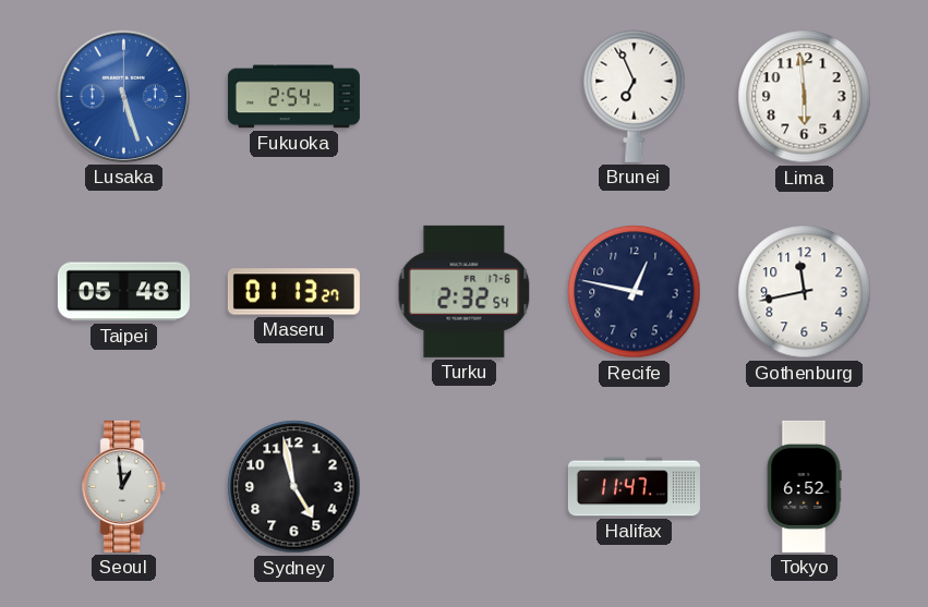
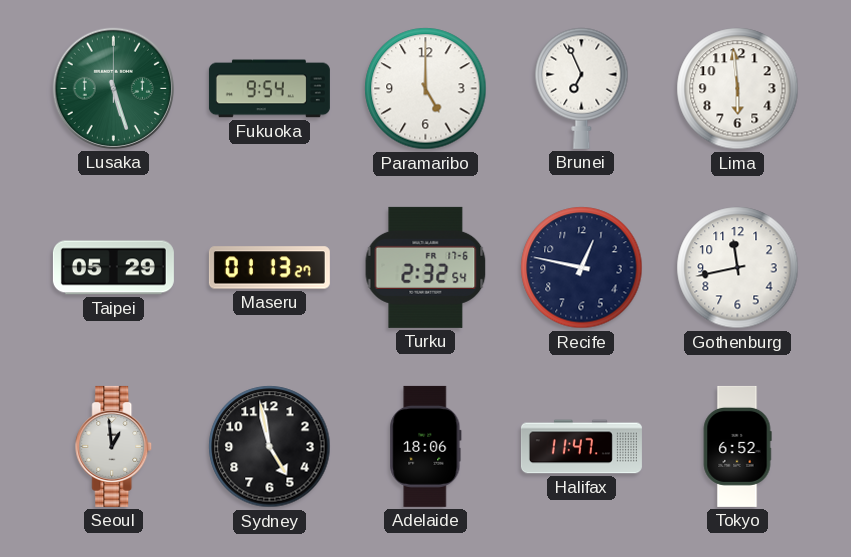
Lusaka dial: blue -> green (113, 88)
Fukuoka: 2:54 -> 9:54 (269, 89)
Paramaribo: none -> 5:00 (426, 89)
Taipei: 05:48 -> 05:29 (113, 268)
Adelaide: none -> 18:06 (426, 446)
